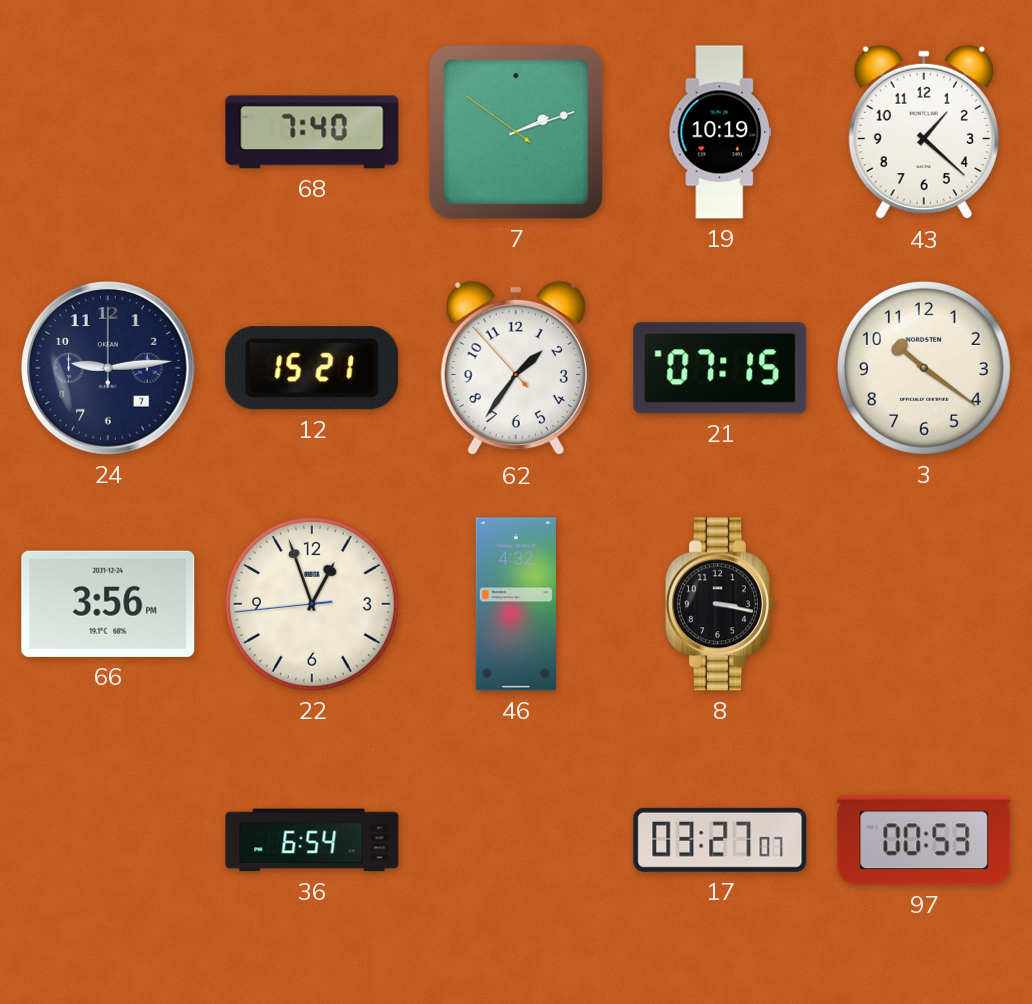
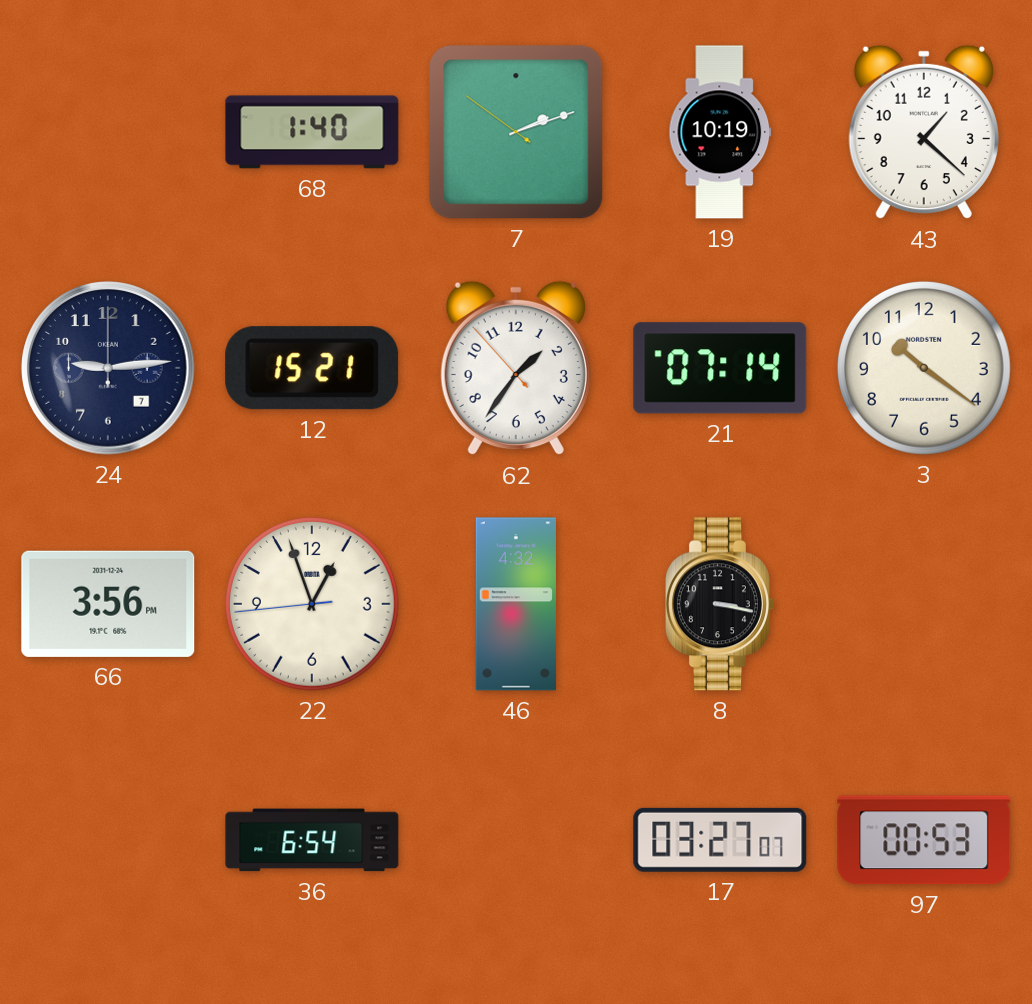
68: 7:40 -> 1:40 (312, 132)
21: 07:15 -> 07:14 (720, 368)
